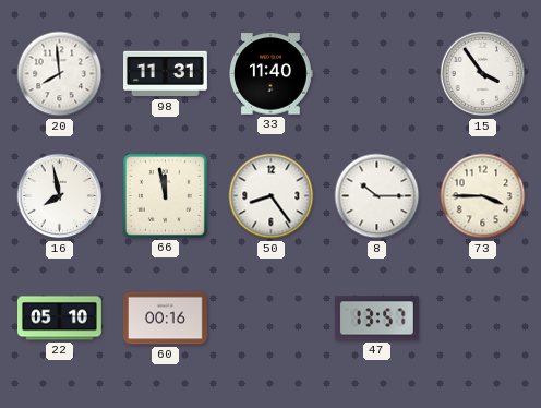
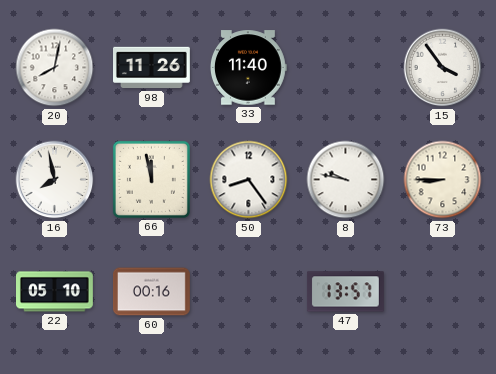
20: 7:59 -> 8:02 (55, 68)
98: 11:31 -> 11:26 (152, 68)
8: 10:15 -> 9:47 (346, 180)
73: 3:45 -> 8:45 (443, 180)
